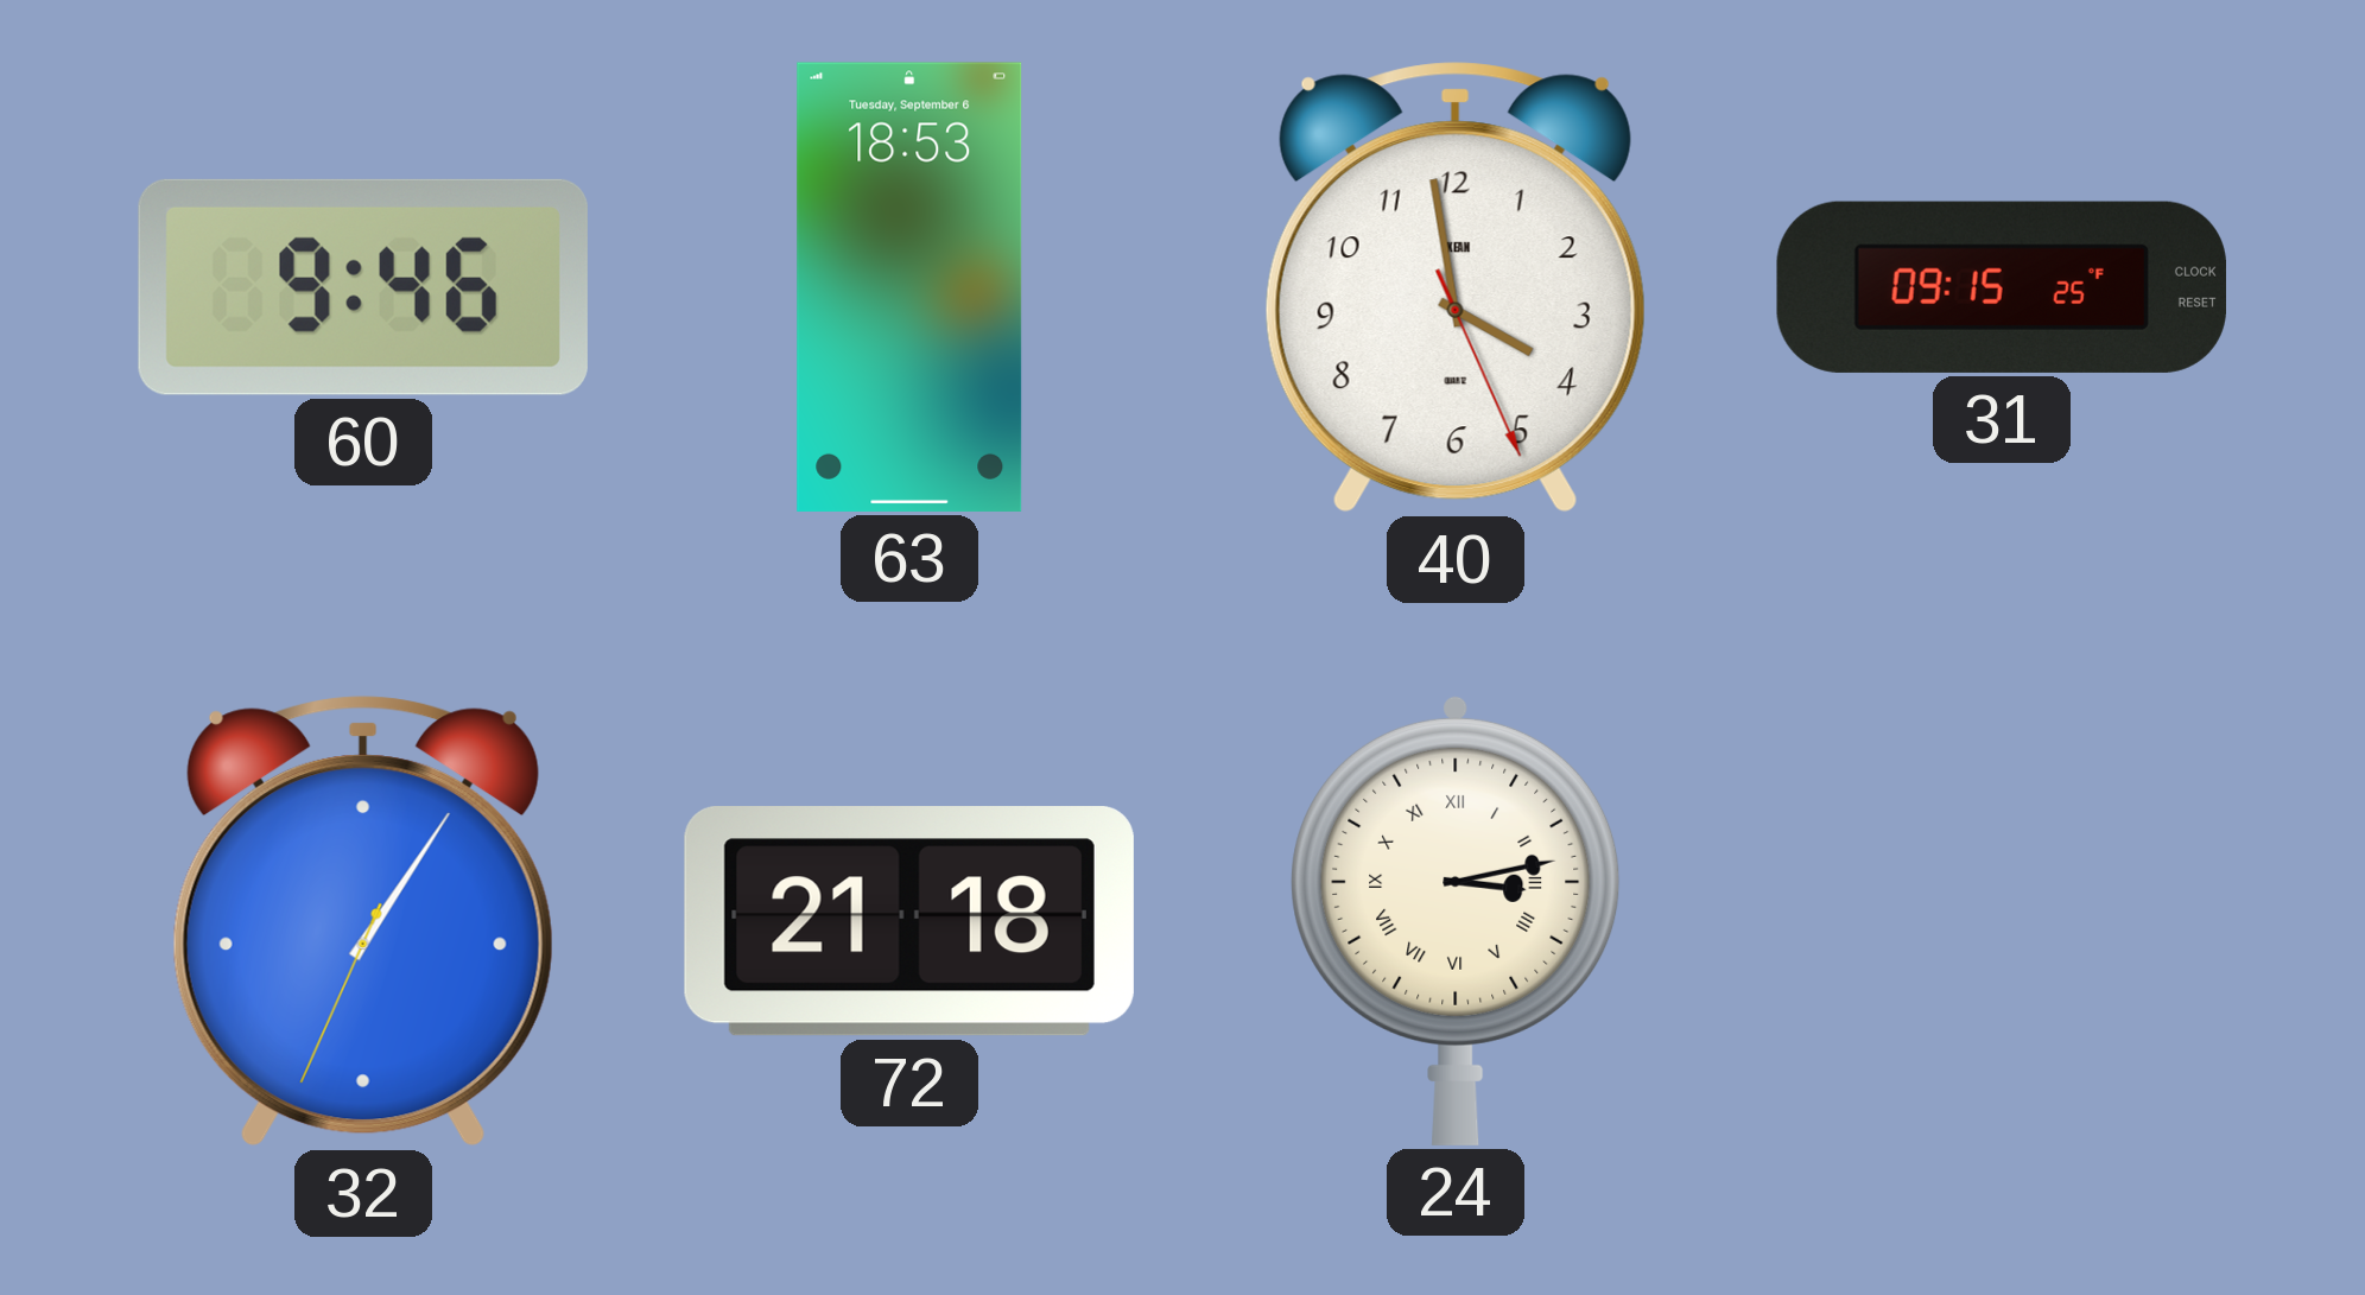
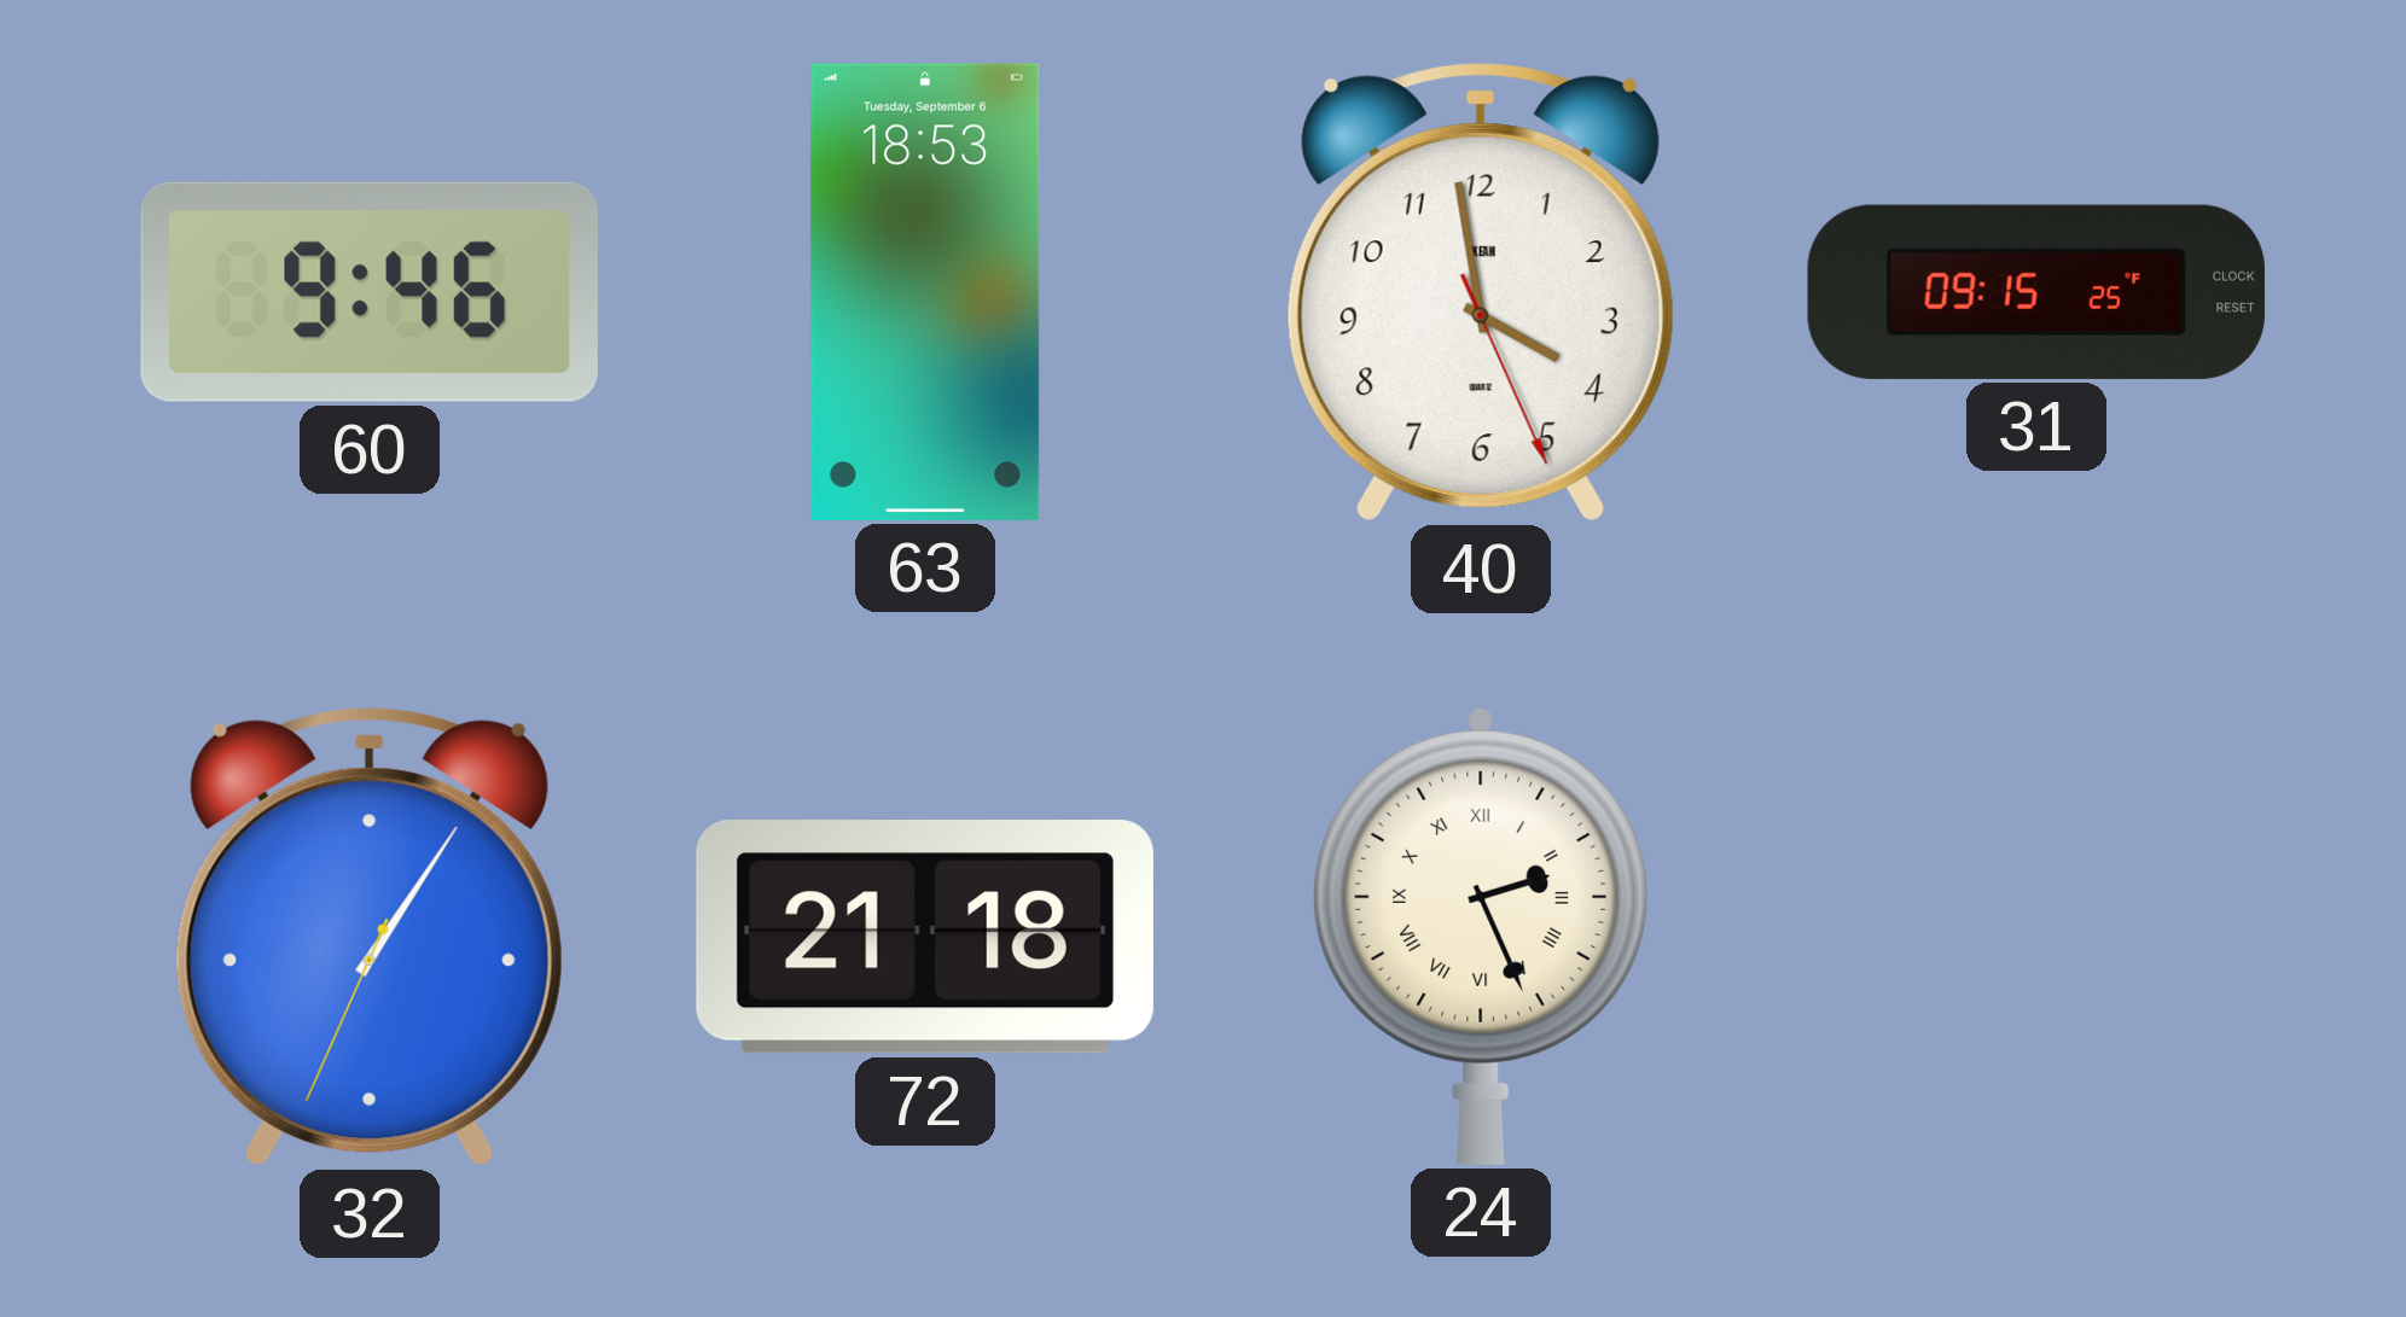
24: 3:13 -> 2:26 (1481, 936)
